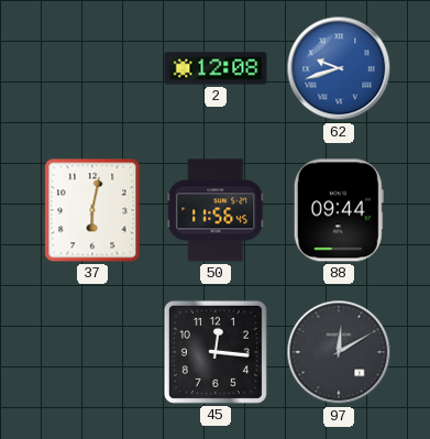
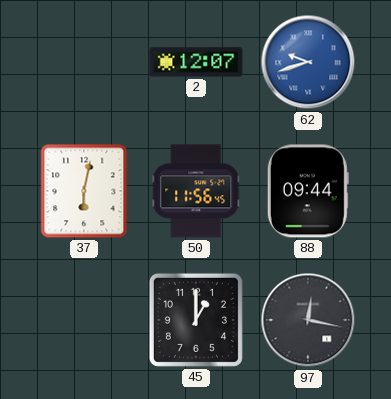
2: 12:08 -> 12:07 (196, 62)
45: 12:16 -> 1:00 (196, 320)
97: 12:10 -> 12:17 (308, 320)
